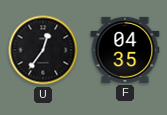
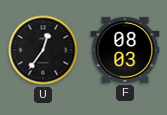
F: 04:35 -> 08:03 (125, 50)
